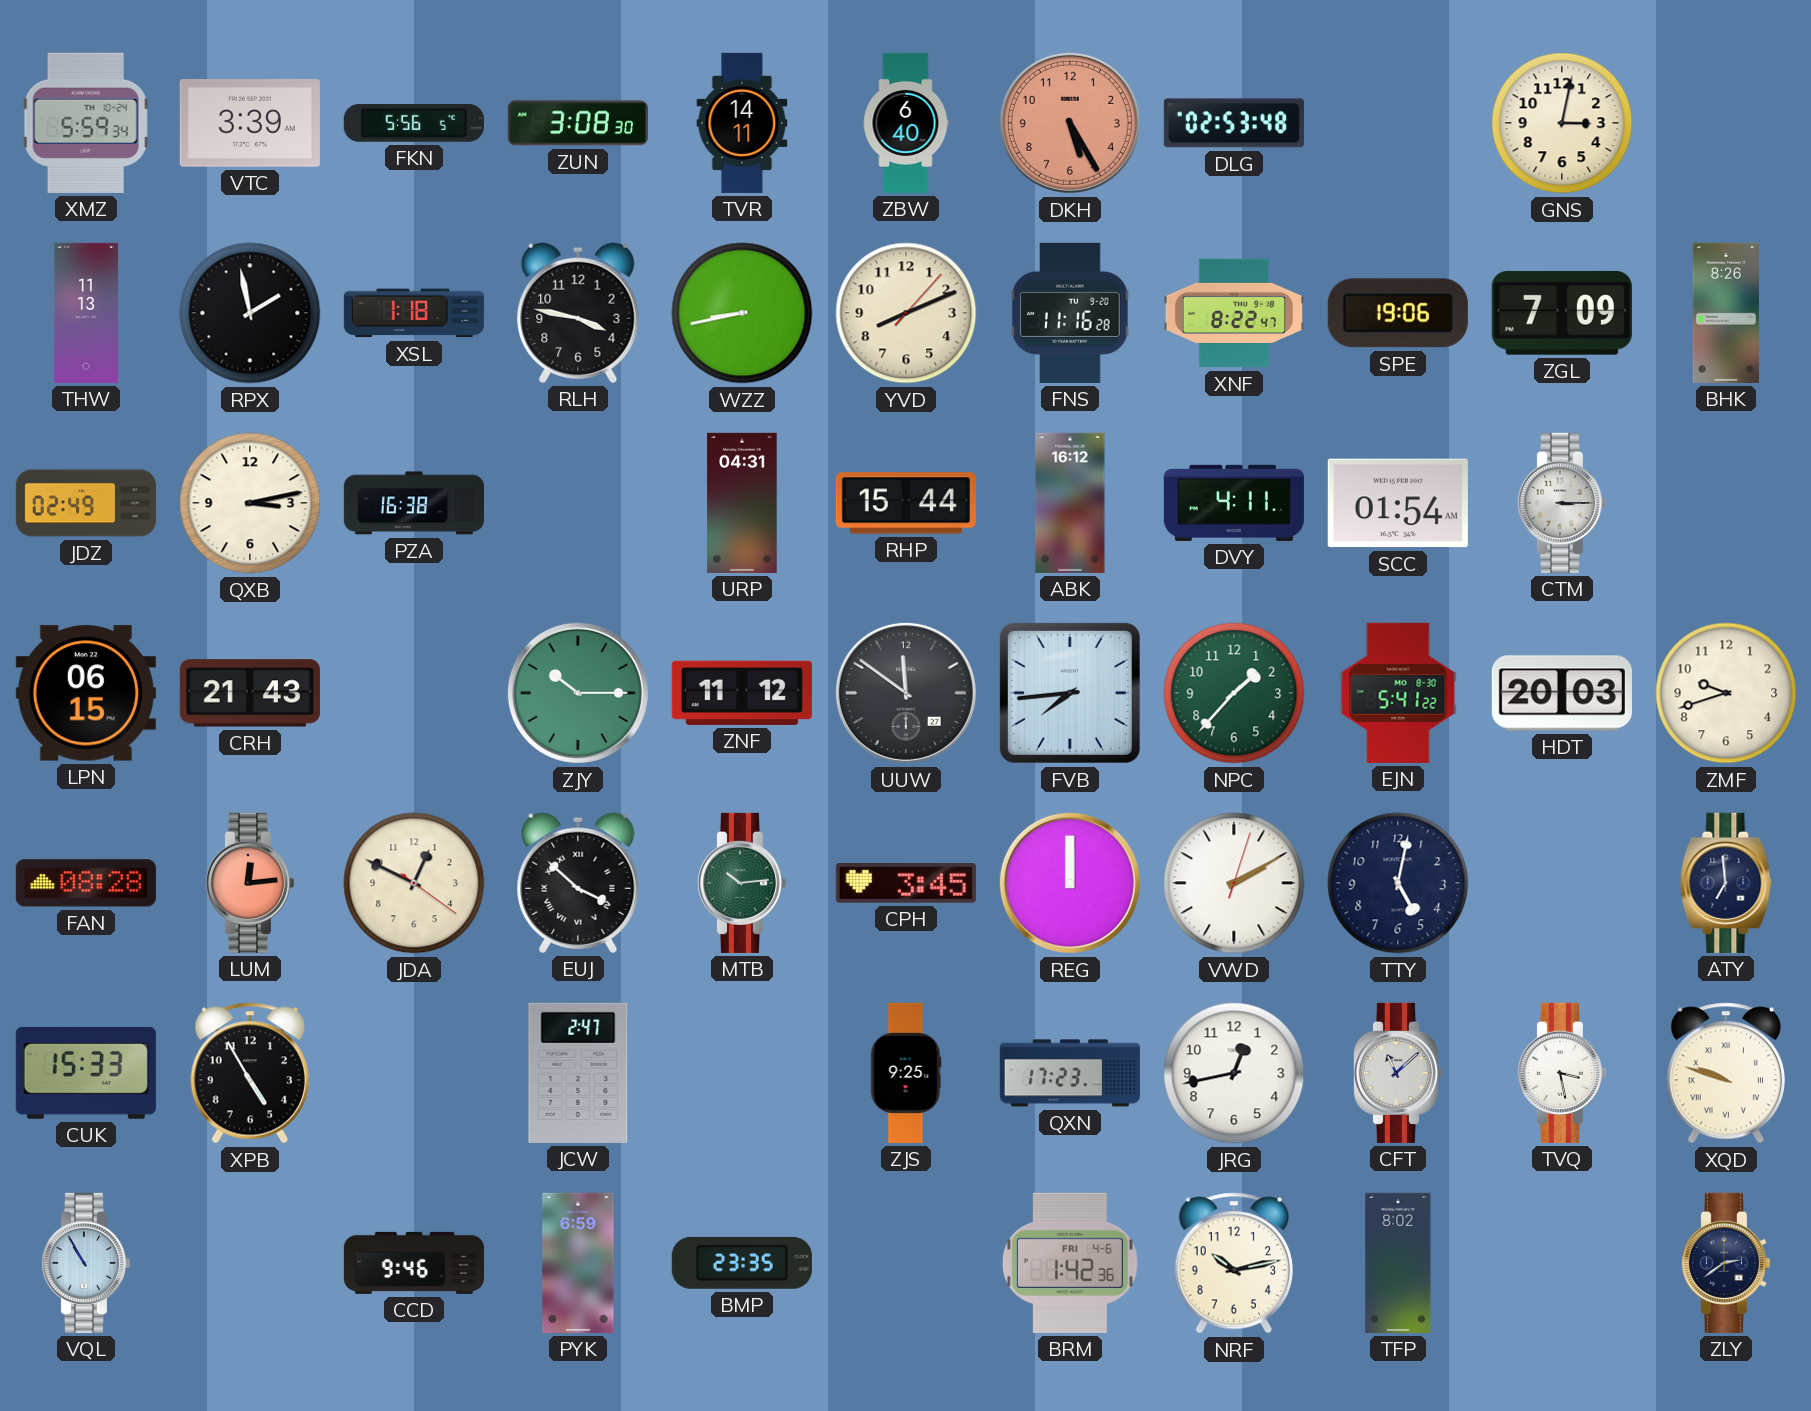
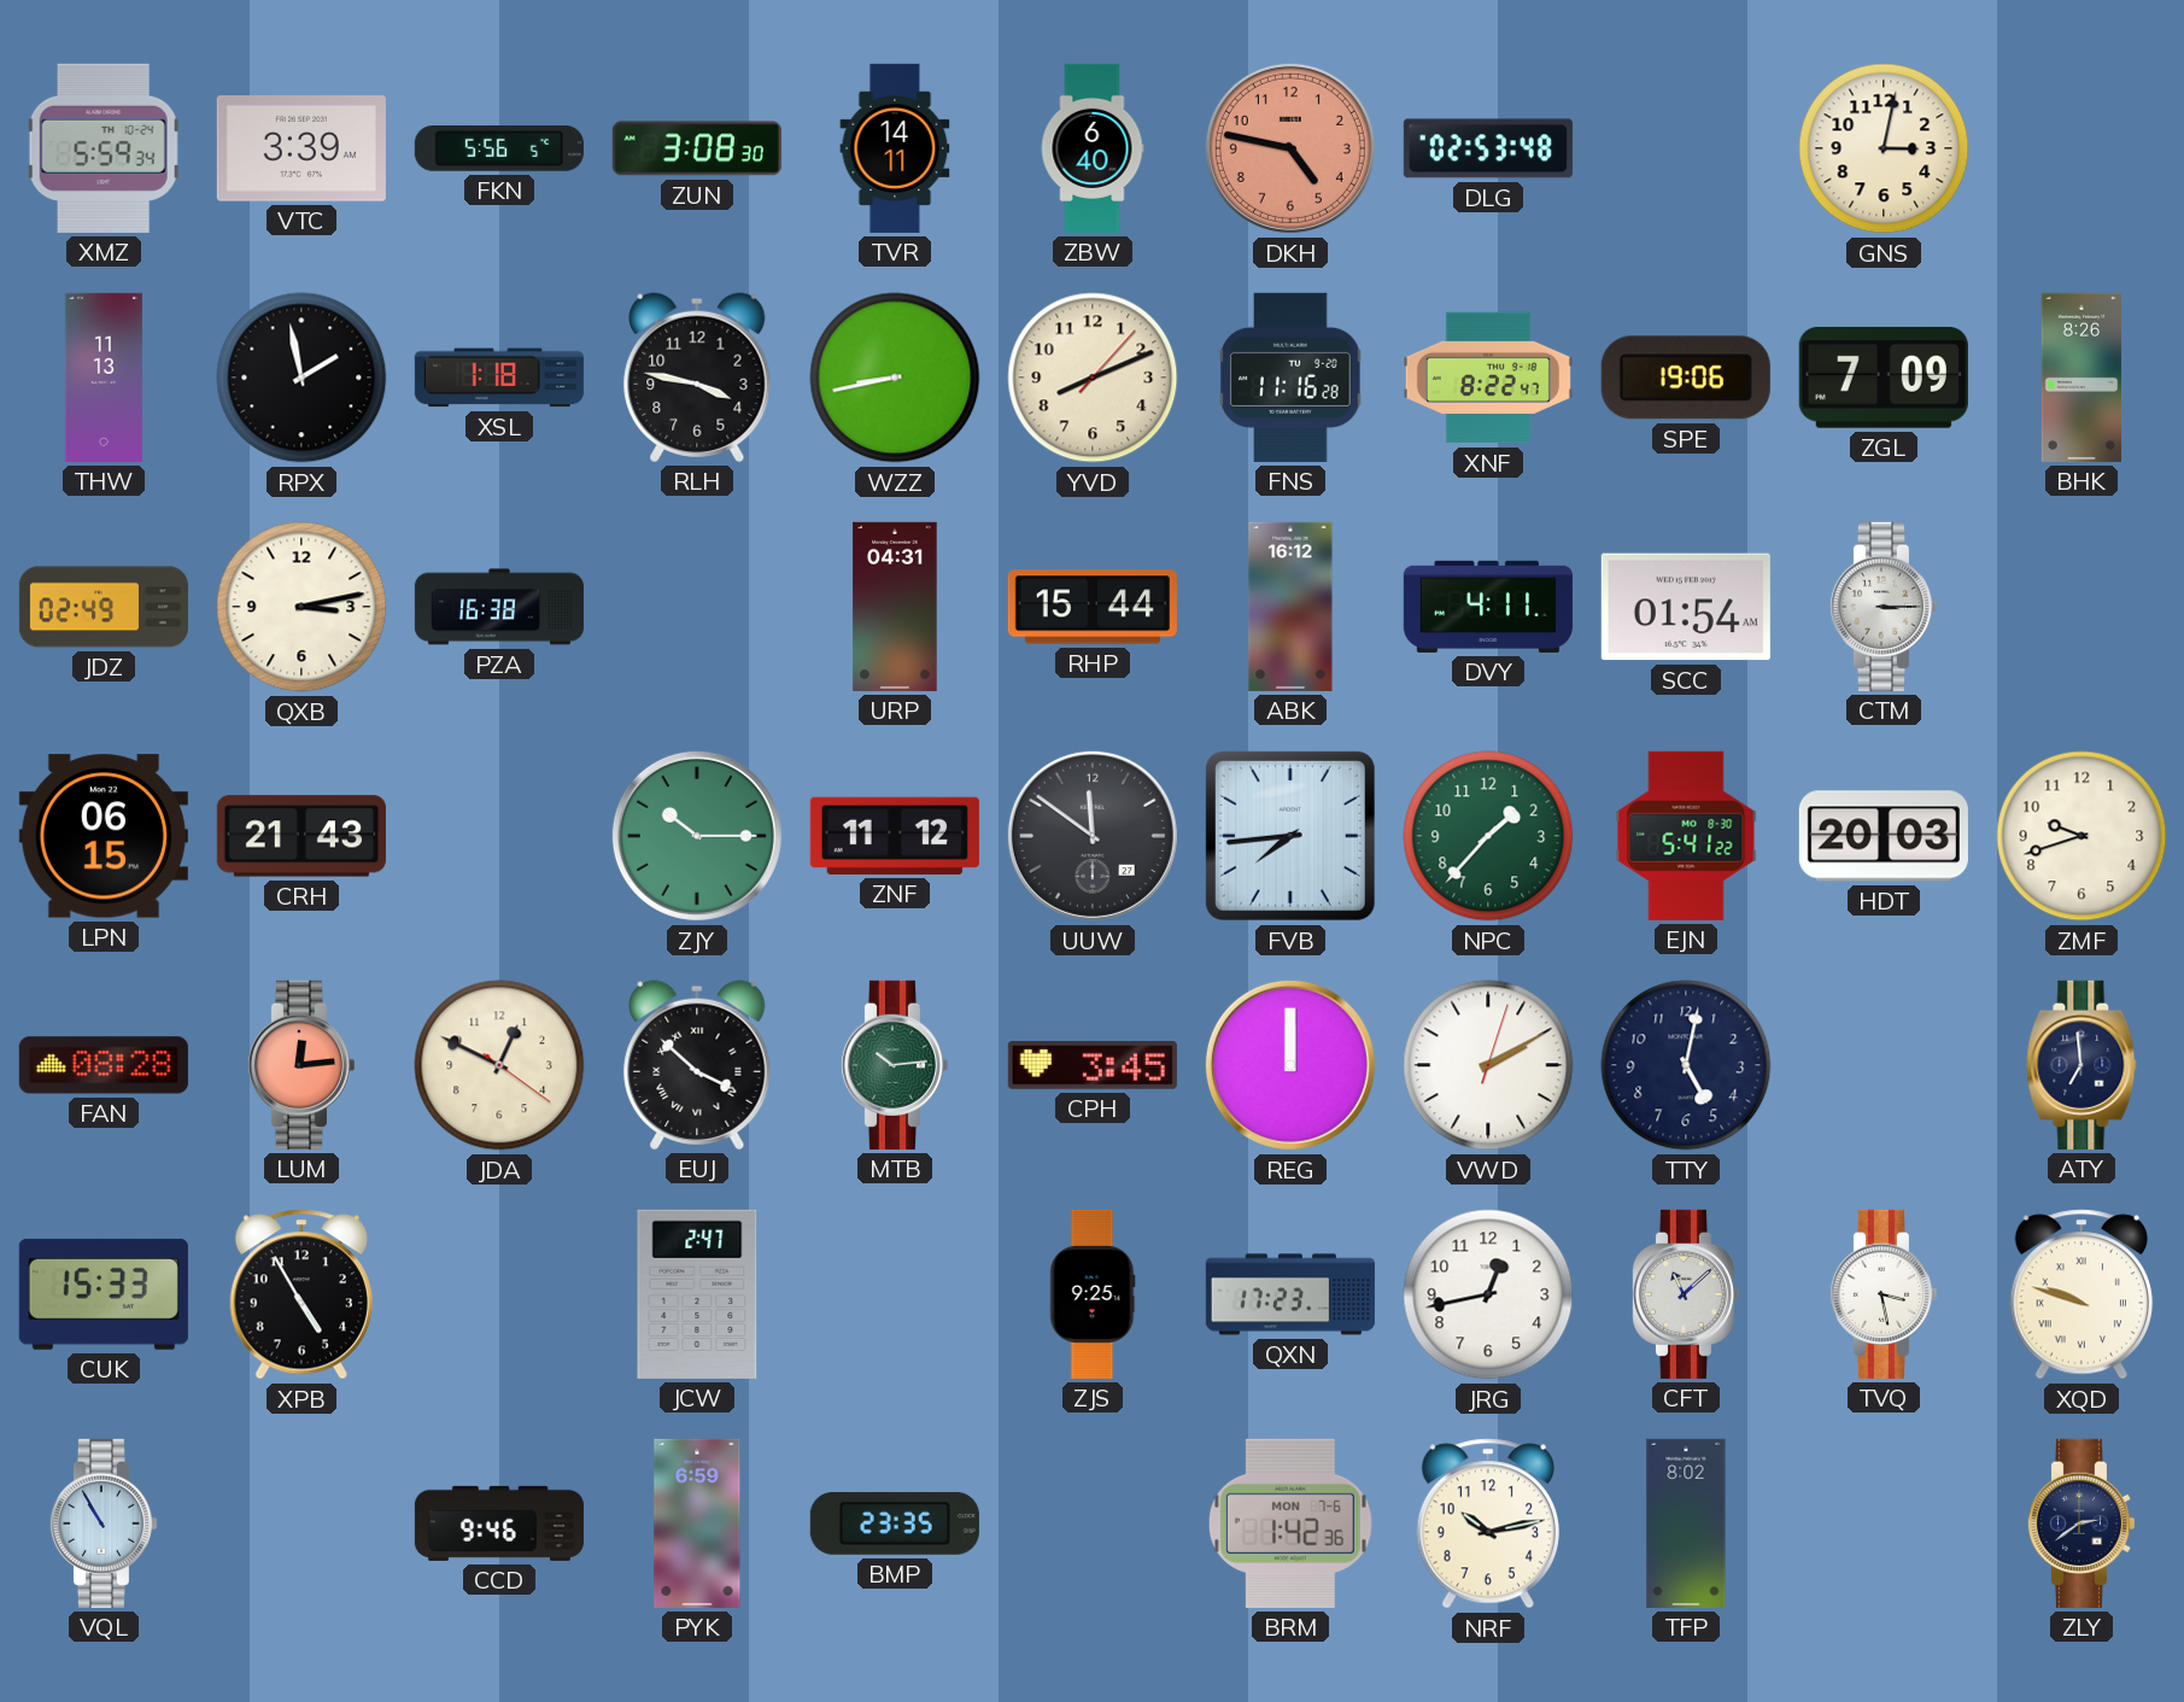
DKH: 5:25 -> 4:47 (1290, 148)
BRM date: FRI 4-6 -> MON 7-6 (1290, 1523)
